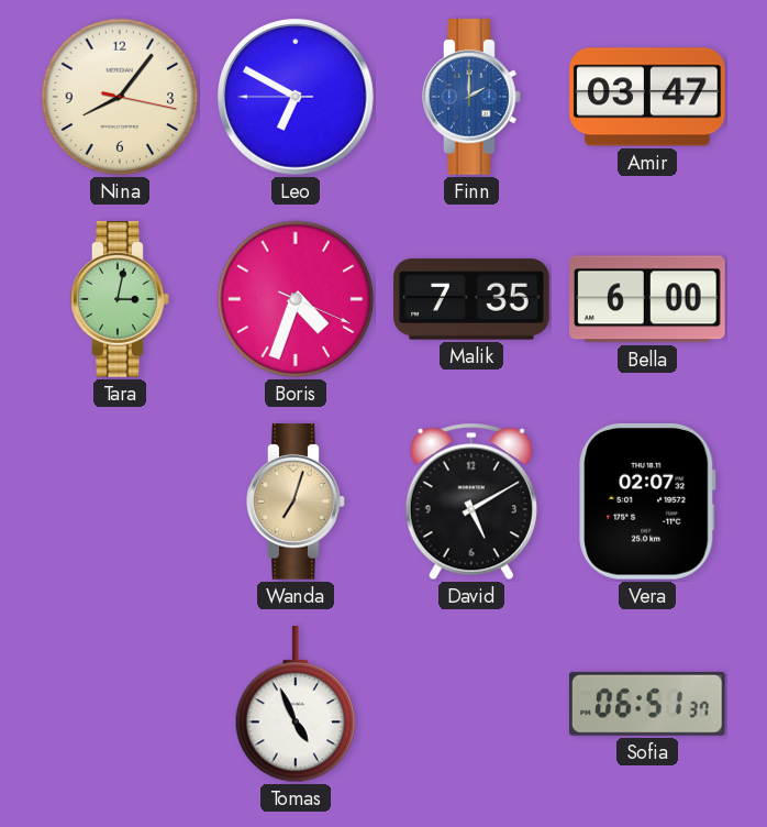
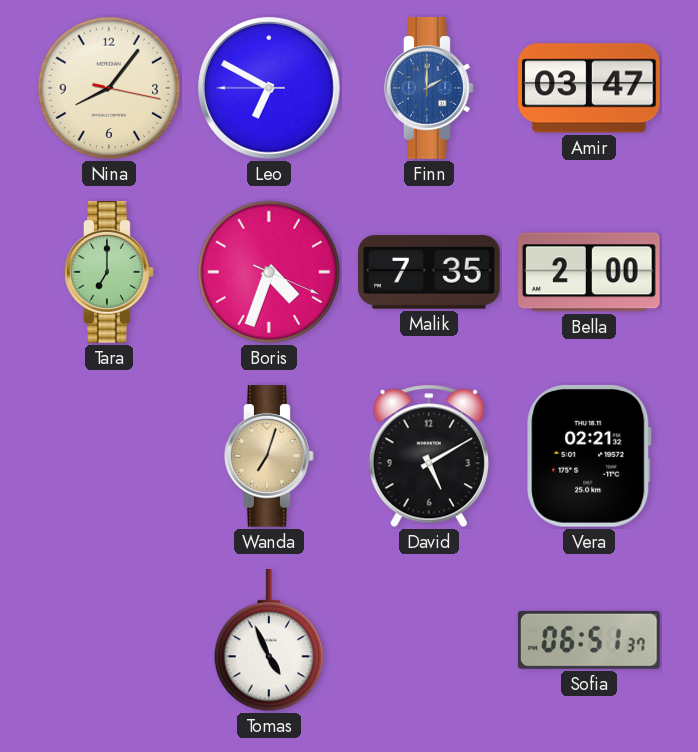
Tara: 3:02 -> 7:00 (109, 272)
Bella: 6:00 -> 2:00 (590, 272)
Vera: 02:07 -> 02:21 (589, 456)
